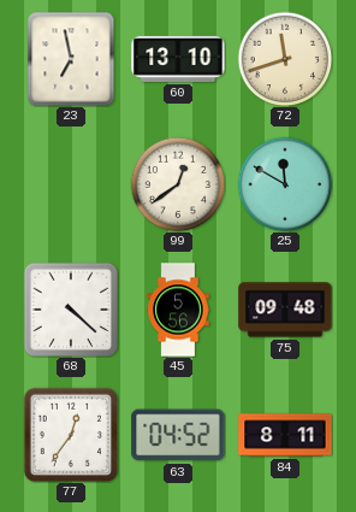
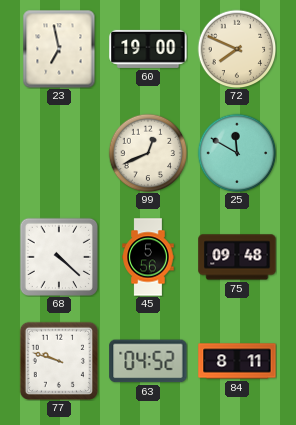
60: 13:10 -> 19:00 (148, 49)
72: 11:42 -> 7:49 (237, 49)
99: 12:39 -> 12:41 (148, 153)
77: 12:36 -> 9:48 (59, 361)
